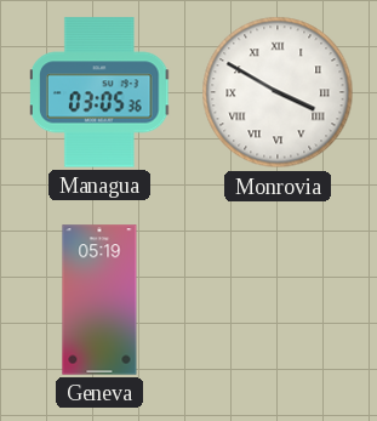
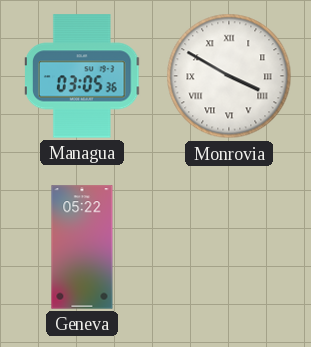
Geneva: 05:19 -> 05:22 (82, 247)
